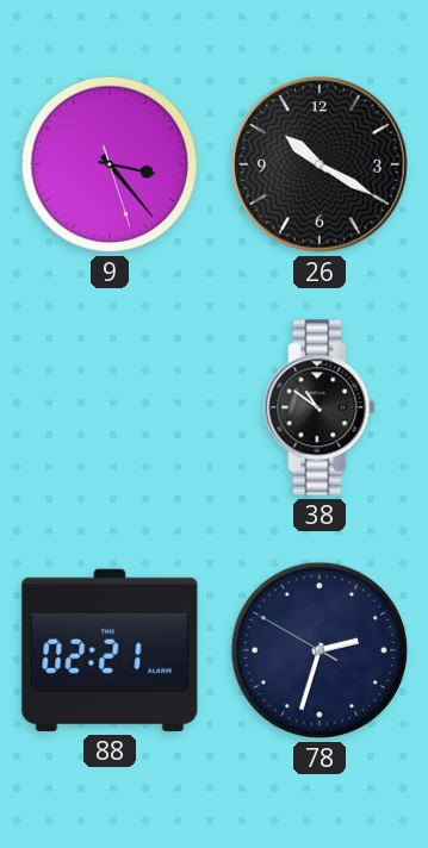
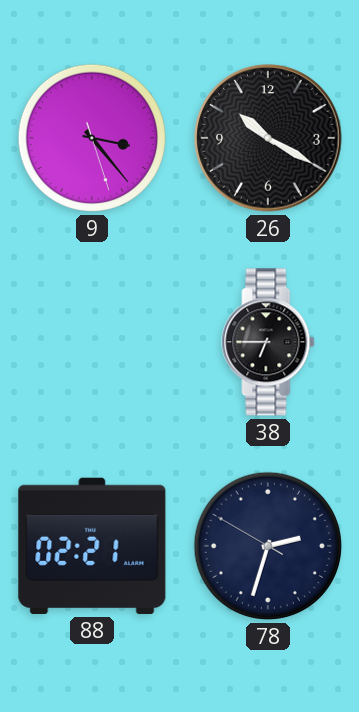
38: 10:51 -> 6:45 (268, 342)
